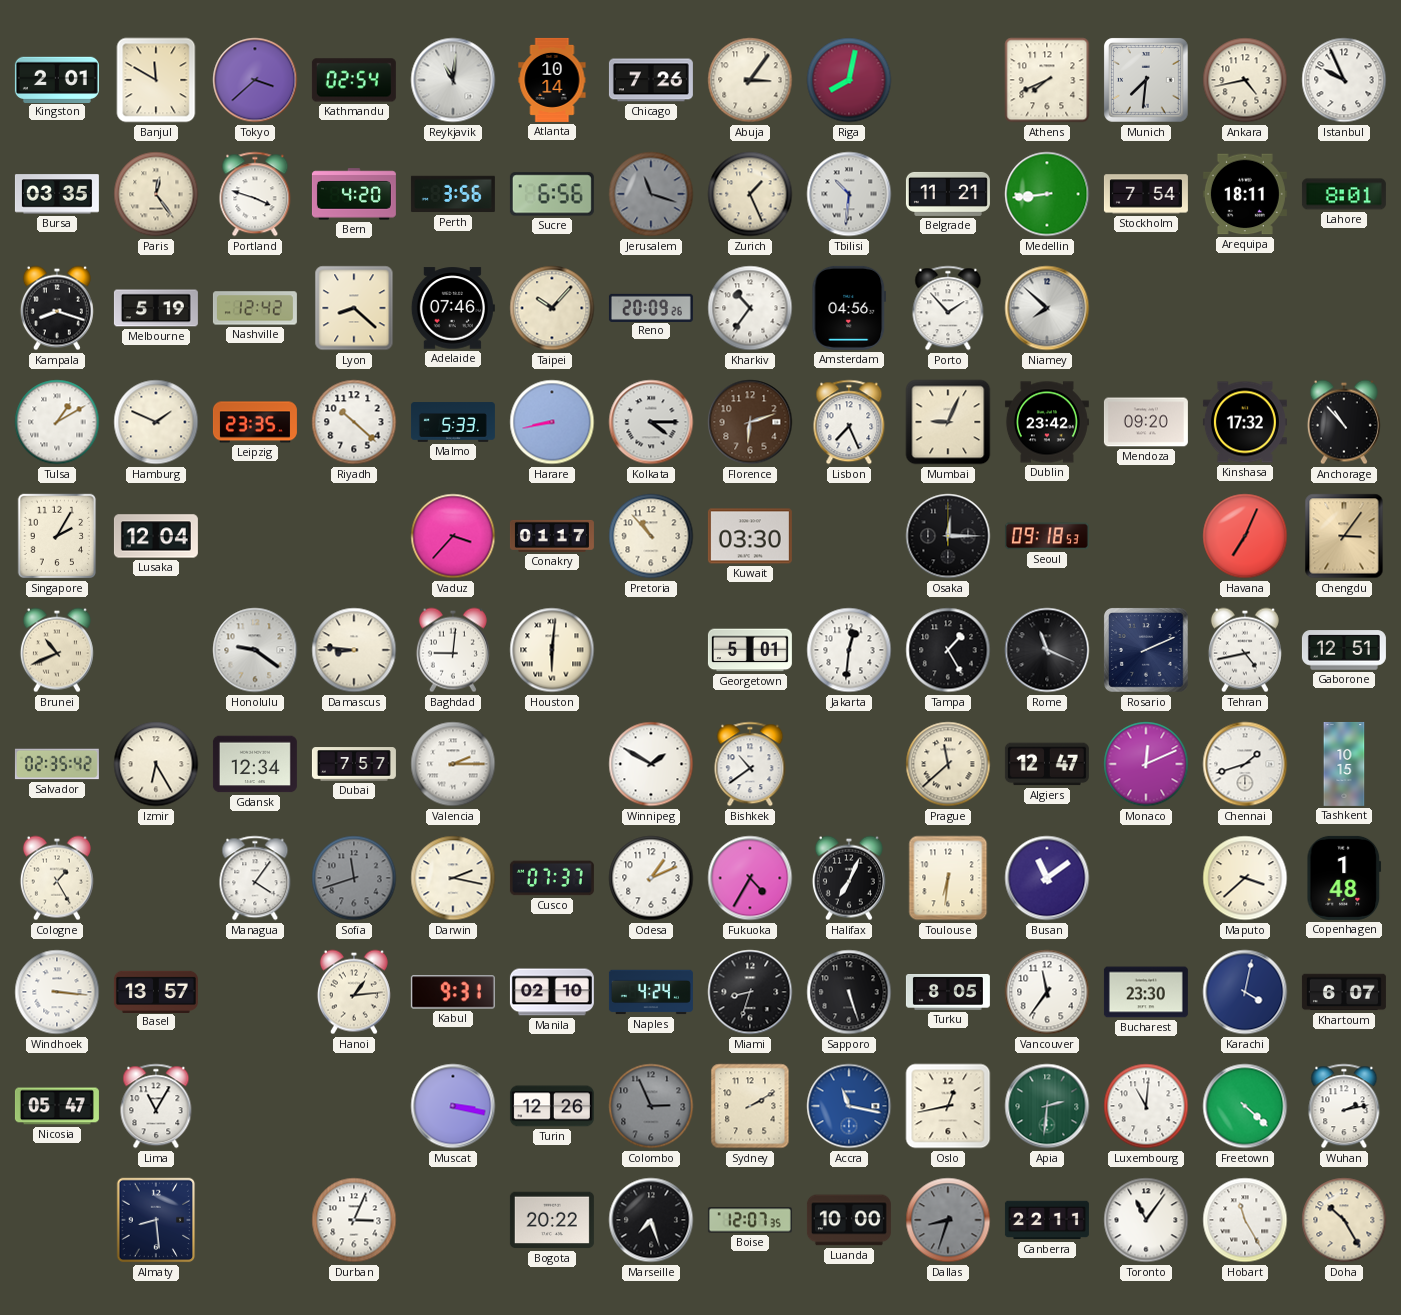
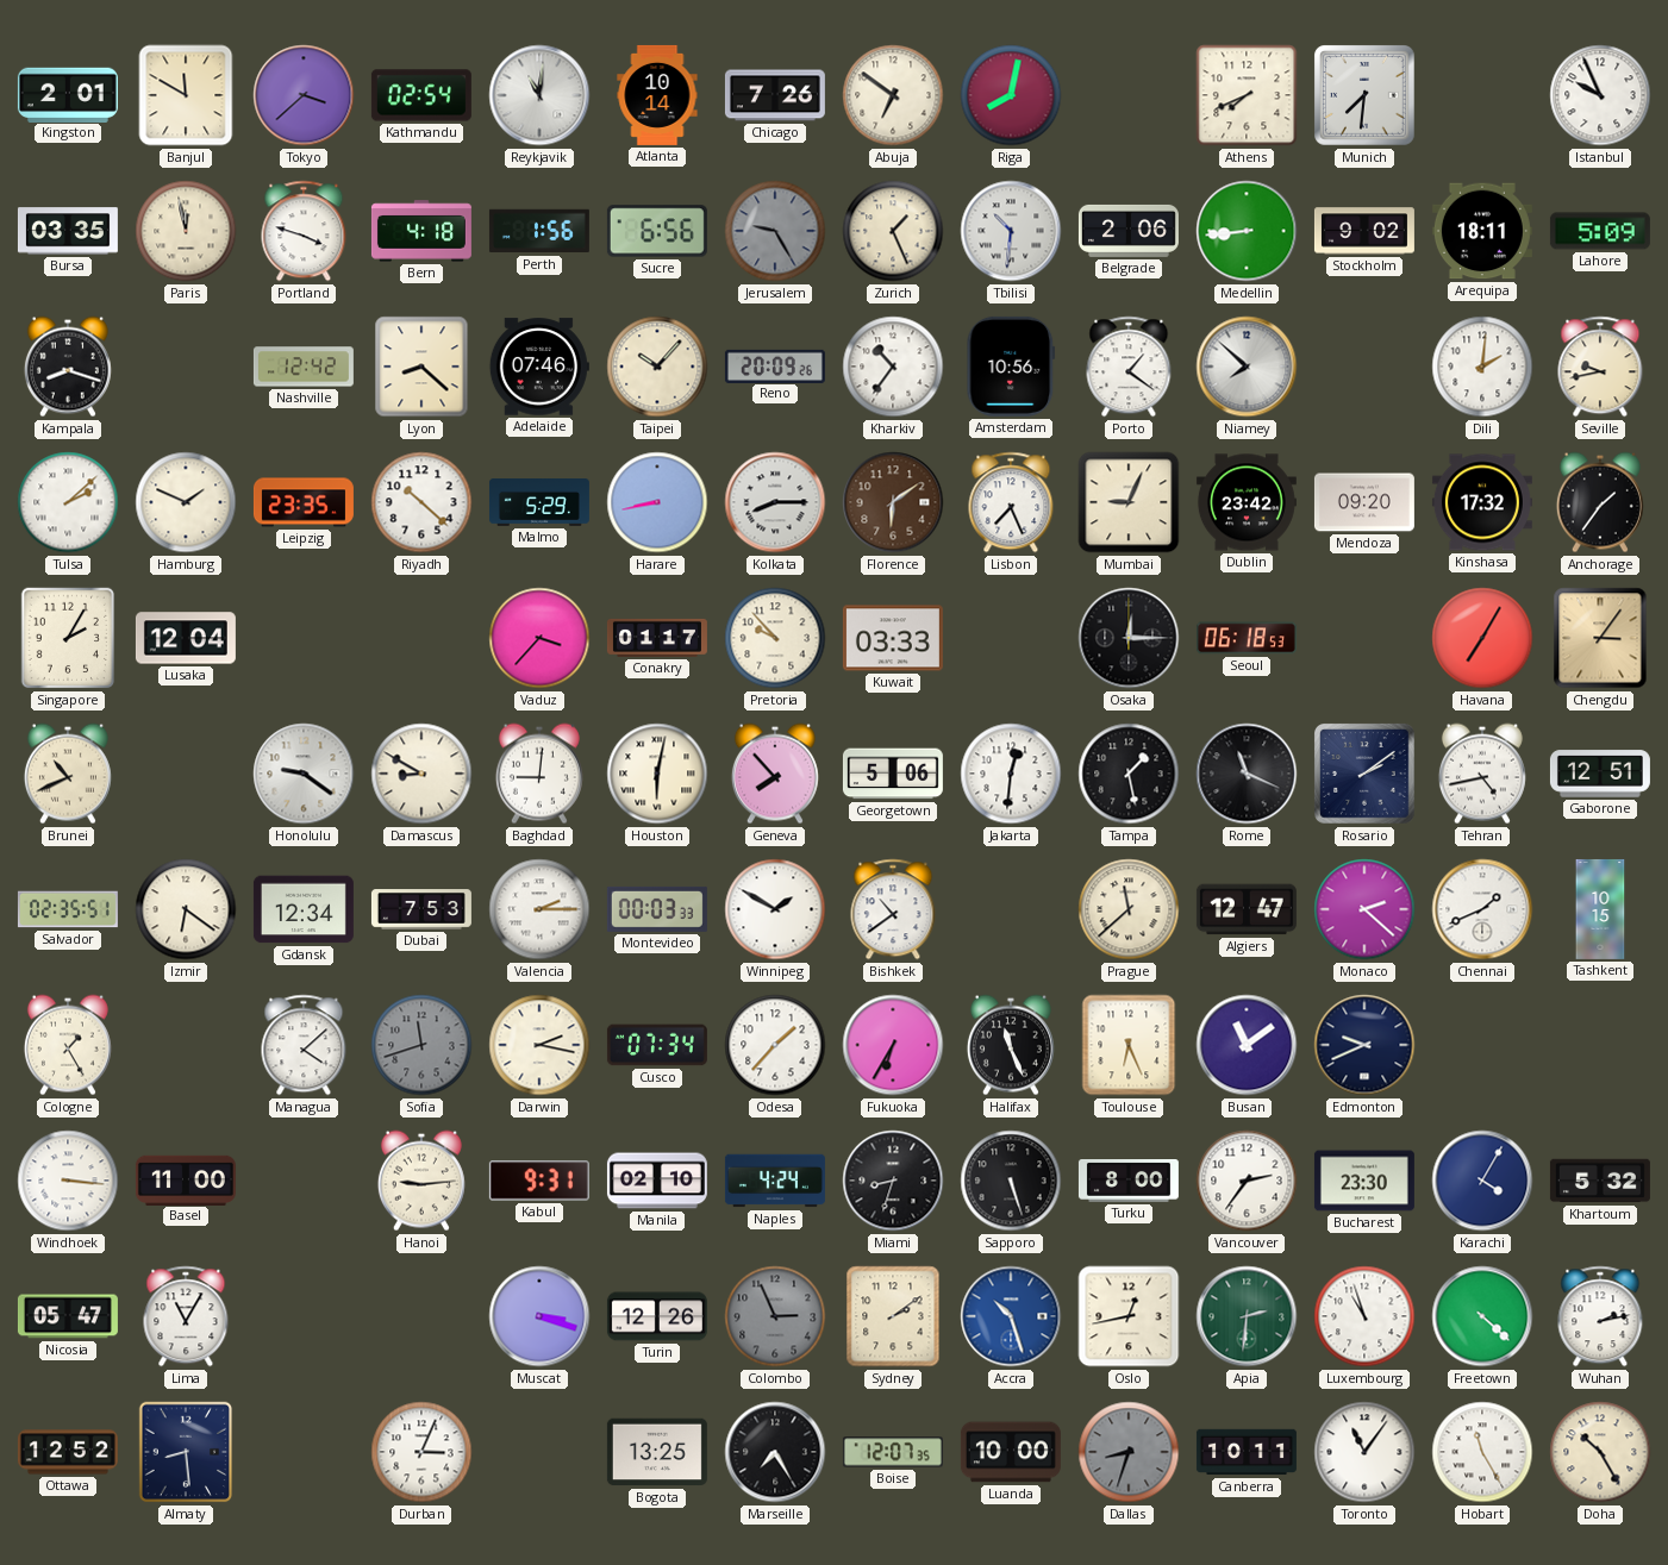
Abuja: 3:06 -> 6:51 (893, 95)
Ankara: 4:43 -> none (1245, 80)
Paris: 12:24 -> 11:58 (186, 231)
Bern: 4:20 -> 4:18 (421, 231)
Perth: 3:56 -> 1:56 (539, 231)
Jerusalem: 11:18 -> 9:25 (775, 231)
Belgrade: 11:21 -> 2:06 (1129, 231)
Stockholm: 7:54 -> 9:02 (1364, 231)
Lahore: 8:01 -> 5:09 (1600, 231)
Melbourne: 5:19 -> none (156, 308)
Amsterdam: 04:56 -> 10:56 (1011, 367)
Porto: 1:53 -> 1:21 (1129, 367)
Dili: none -> 2:01 (1482, 367)
Seville: none -> 9:43 (1600, 367)
Tulsa: 1:10 -> 2:08 (68, 502)
Malmo: 5:33 -> 5:29 (539, 502)
Kolkata: 4:15 -> 8:15 (775, 502)
Florence: 6:12 -> 6:09 (893, 502)
Anchorage: 10:53 -> 1:36 (1600, 502)
Pretoria: 10:53 -> 9:53 (775, 638)
Kuwait: 03:30 -> 03:33 (893, 638)
Seoul: 09:18 -> 06:18 (1247, 638)
Havana: 7:04 -> 7:05 (1482, 638)
Damascus: 8:46 -> 8:50 (421, 774)
Houston: 6:01 -> 6:02 (657, 774)
Geneva: none -> 7:53 (775, 774)
Georgetown: 5:01 -> 5:06 (893, 774)
Tampa: 1:25 -> 1:28 (1129, 774)
Rosario: 2:11 -> 2:09 (1366, 775)
Salvador: 02:35:42 -> 02:35:51 (68, 909)
Izmir: 6:25 -> 6:21 (186, 909)
Dubai: 7:57 -> 7:53 (421, 909)
Montevideo: none -> 00:03 (657, 909)
Monaco: 12:11 -> 2:22 (1364, 909)
Chennai: 1:42 -> 1:41 (1482, 909)
Managua: 4:06 -> 4:08 (304, 1045)
Cusco: 07:37 -> 07:34 (657, 1045)
Odesa: 1:11 -> 1:37 (775, 1045)
Fukuoka: 4:35 -> 6:35 (893, 1045)
Halifax: 7:04 -> 11:26 (1011, 1045)
Toulouse: 6:31 -> 6:26 (1129, 1045)
Edmonton: none -> 9:41 (1364, 1045)
Maputo: 3:38 -> none (1245, 878)
Copenhagen: 1:48 -> none (1344, 878)
Basel: 13:57 -> 11:00 (186, 1179)
Hanoi: 1:14 -> 9:14 (421, 1181)
Turku: 8:05 -> 8:00 (1129, 1182)
Vancouver: 11:36 -> 2:36 (1247, 1181)
Karachi: 4:02 -> 4:05 (1482, 1181)
Khartoum: 6:07 -> 5:32 (1600, 1181)
Muscat: 3:17 -> 3:18 (539, 1316)
Sydney: 2:10 -> 2:09 (893, 1316)
Accra: 11:17 -> 10:27 (1011, 1316)
Luxembourg: 11:01 -> 10:57 (1364, 1316)
Ottawa: none -> 12:52 (68, 1452)
Bogota: 20:22 -> 13:25 (657, 1452)
Marseille: 7:27 -> 7:25 (775, 1452)
Canberra: 22:11 -> 10:11 (1247, 1452)
